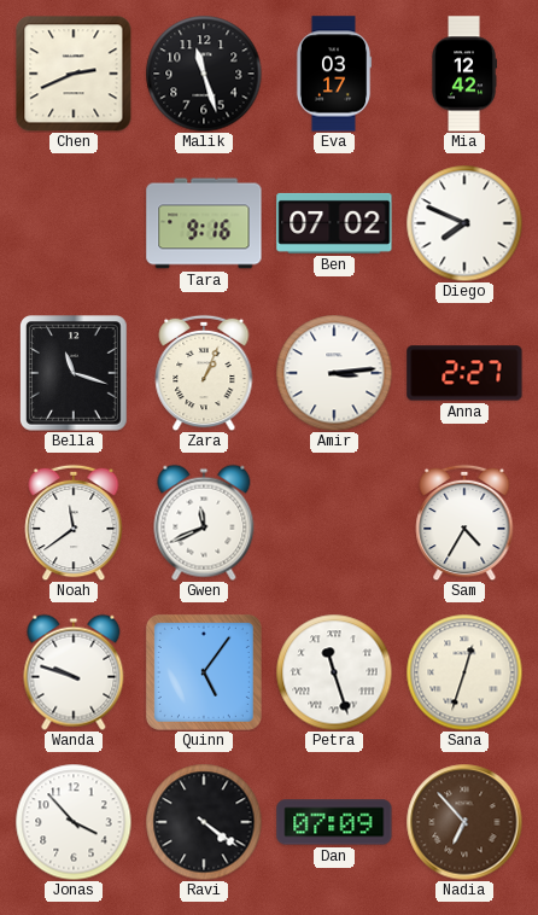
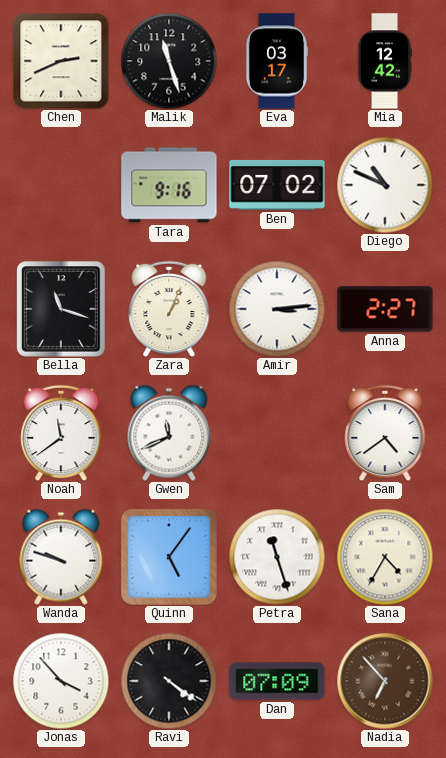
Diego: 7:49 -> 10:49 (385, 185)
Sam: 4:35 -> 4:39 (385, 433)
Sana: 12:33 -> 4:35 (385, 557)
